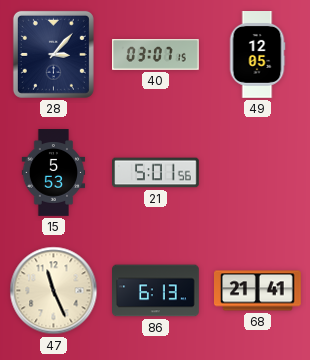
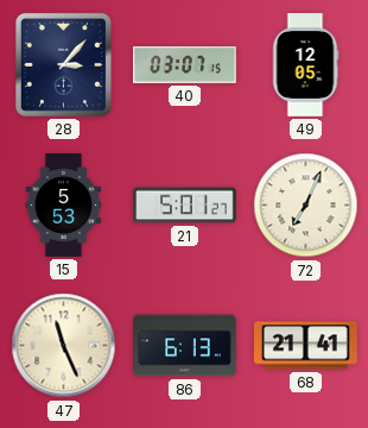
21: 5:01:56 -> 5:01:27 (185, 206)
72: none -> 7:04 (306, 206)
